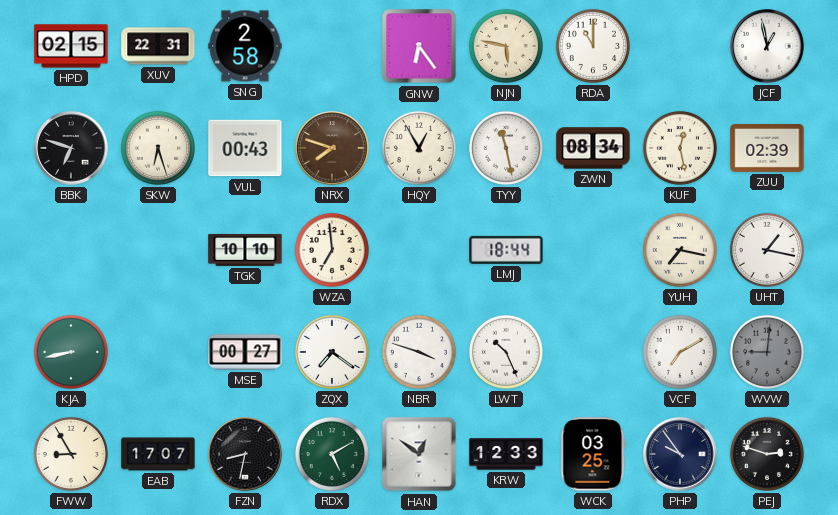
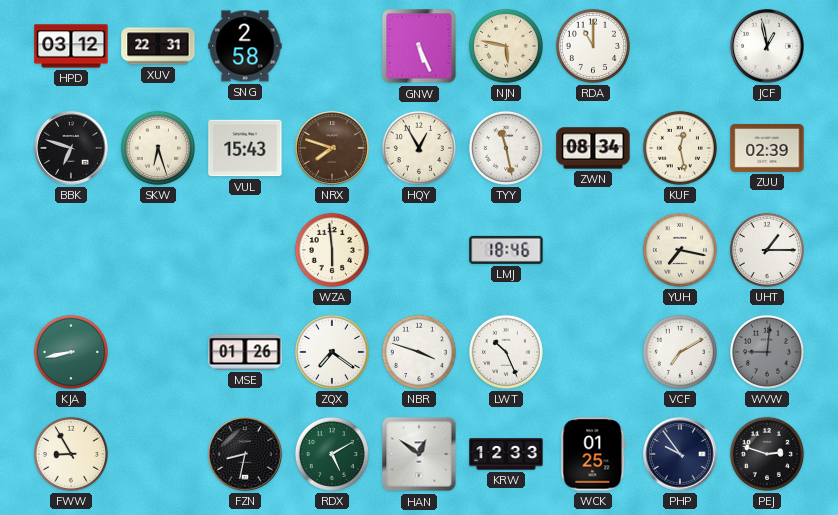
HPD: 02:15 -> 03:12 (71, 46)
GNW: 6:24 -> 5:26 (419, 46)
VUL: 00:43 -> 15:43 (245, 148)
TGK: 10:10 -> none (245, 250)
WZA: 6:59 -> 5:59 (332, 250)
LMJ: 18:44 -> 18:46 (506, 250)
UHT: 1:17 -> 1:15 (767, 250)
MSE: 00:27 -> 01:26 (245, 352)
EAB: 17:07 -> none (158, 454)
WCK: 03:25 -> 01:25 (593, 454)
